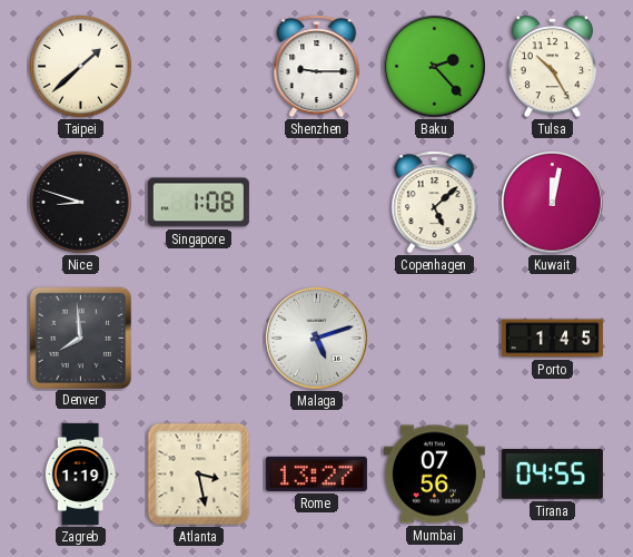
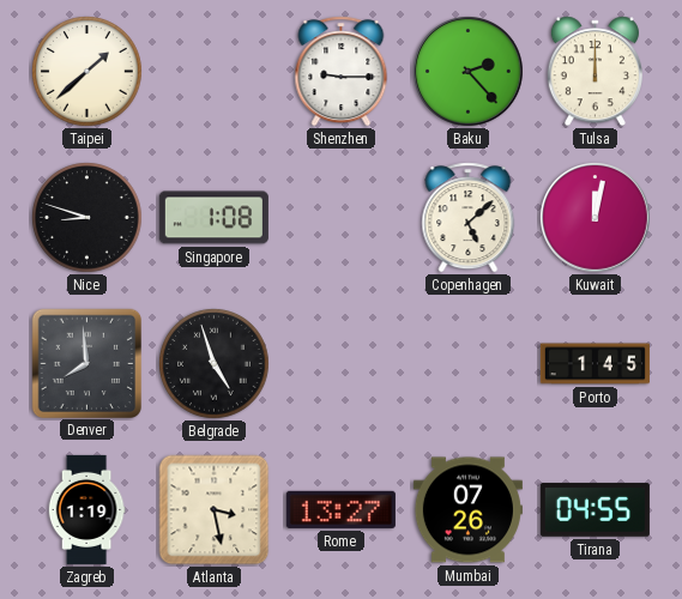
Tulsa: 10:25 -> 12:00 (595, 72)
Belgrade: none -> 4:57 (215, 364)
Malaga: 5:12 -> none (317, 339)
Mumbai: 07:56 -> 07:26 (467, 510)
